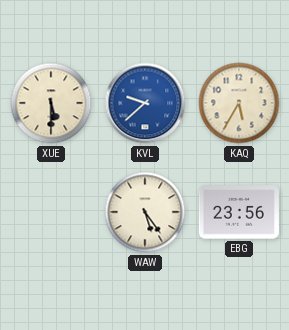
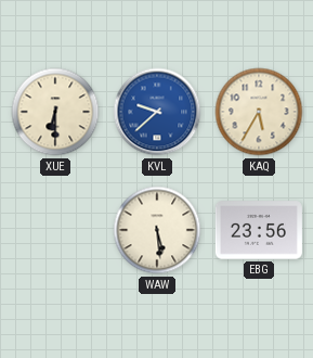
XUE: 5:30 -> 6:30 (55, 112)
WAW: 5:24 -> 5:29 (157, 230)
